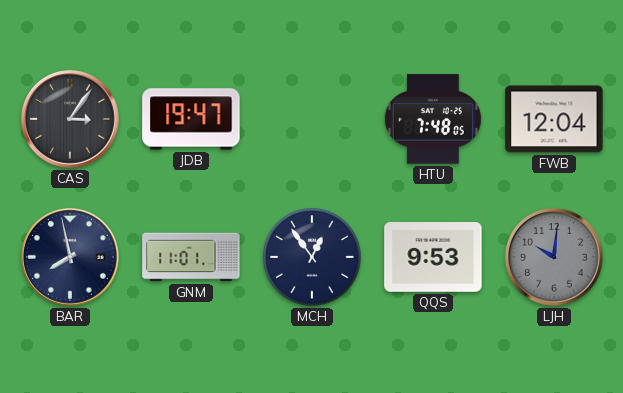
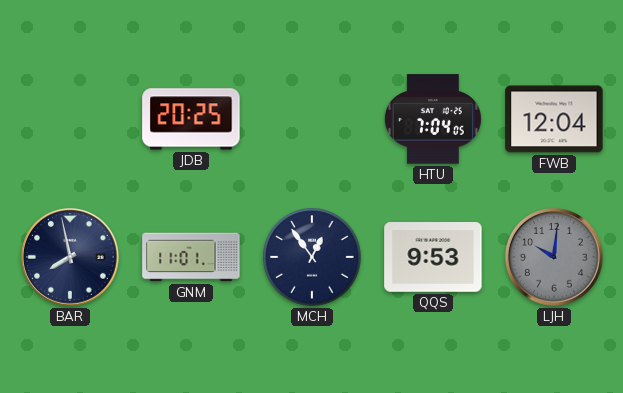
CAS: 3:06 -> none (71, 120)
JDB: 19:47 -> 20:25 (191, 119)
HTU: 7:48 -> 7:04 (433, 119)
